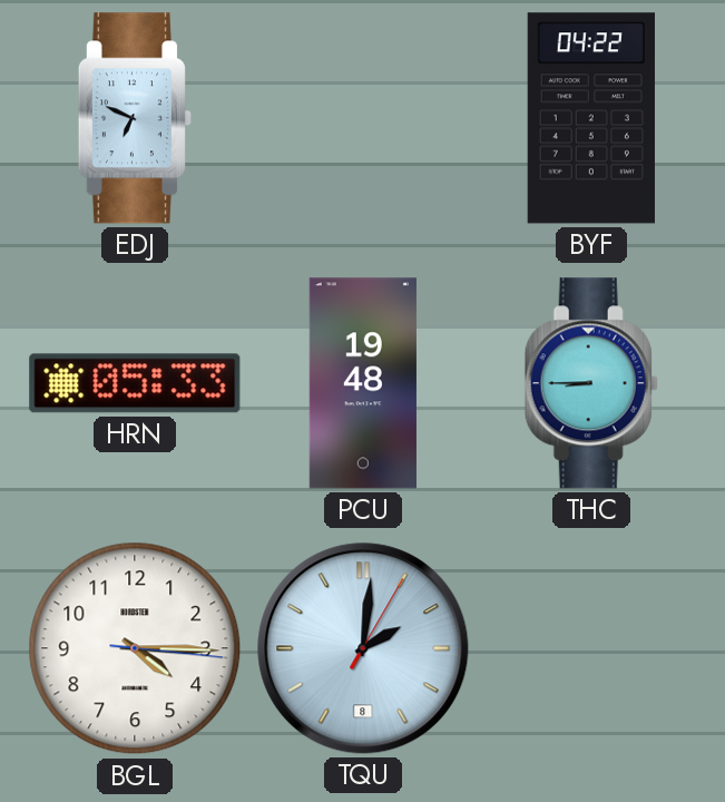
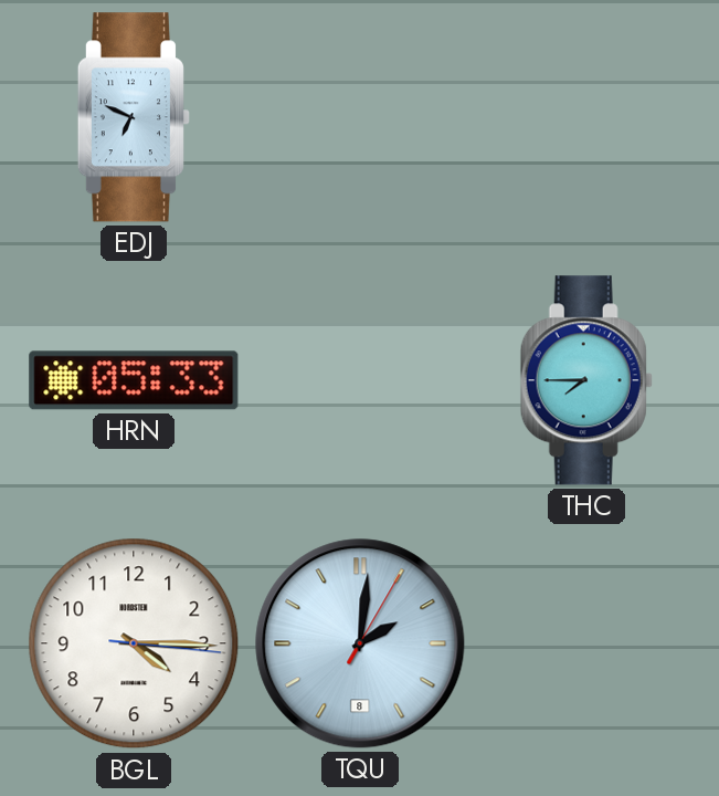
BYF: 04:22 -> none (591, 118)
PCU: 19:48 -> none (363, 383)
THC: 8:45 -> 7:45 (586, 380)
